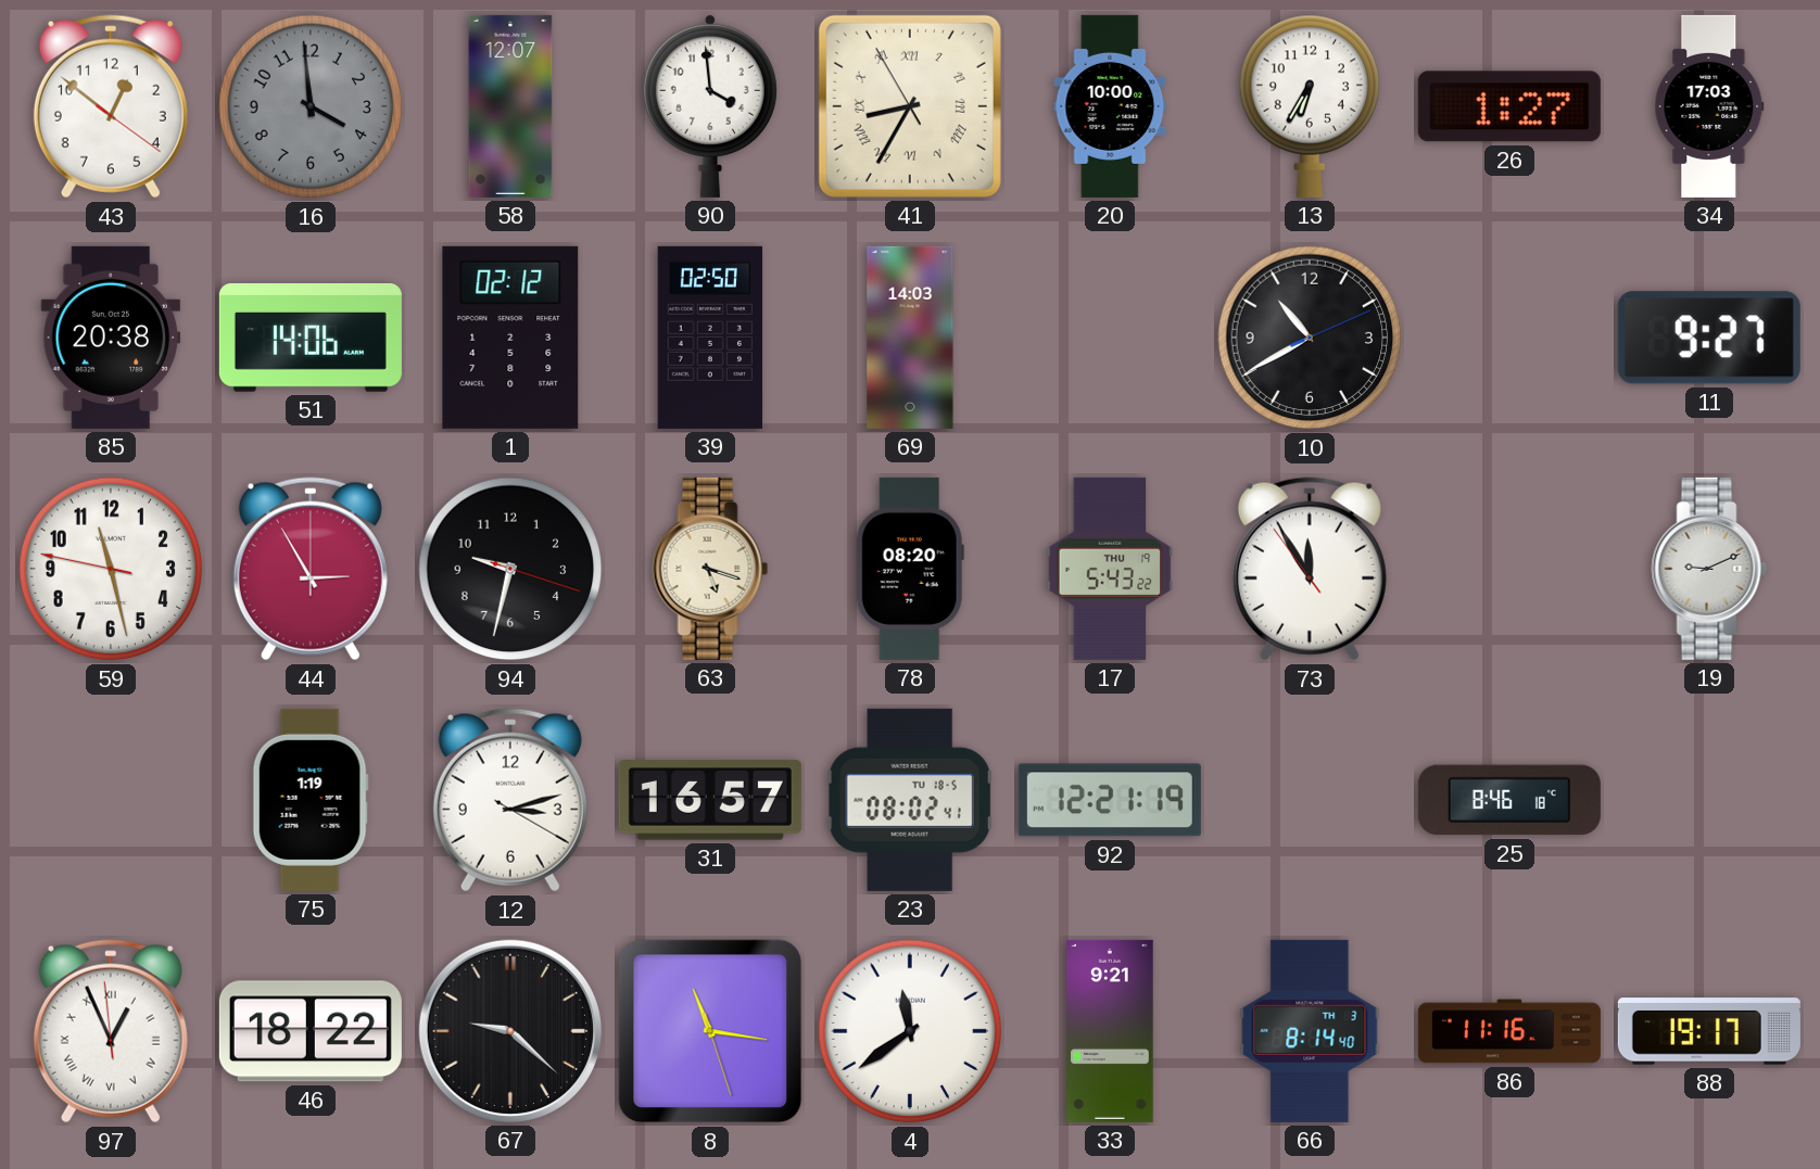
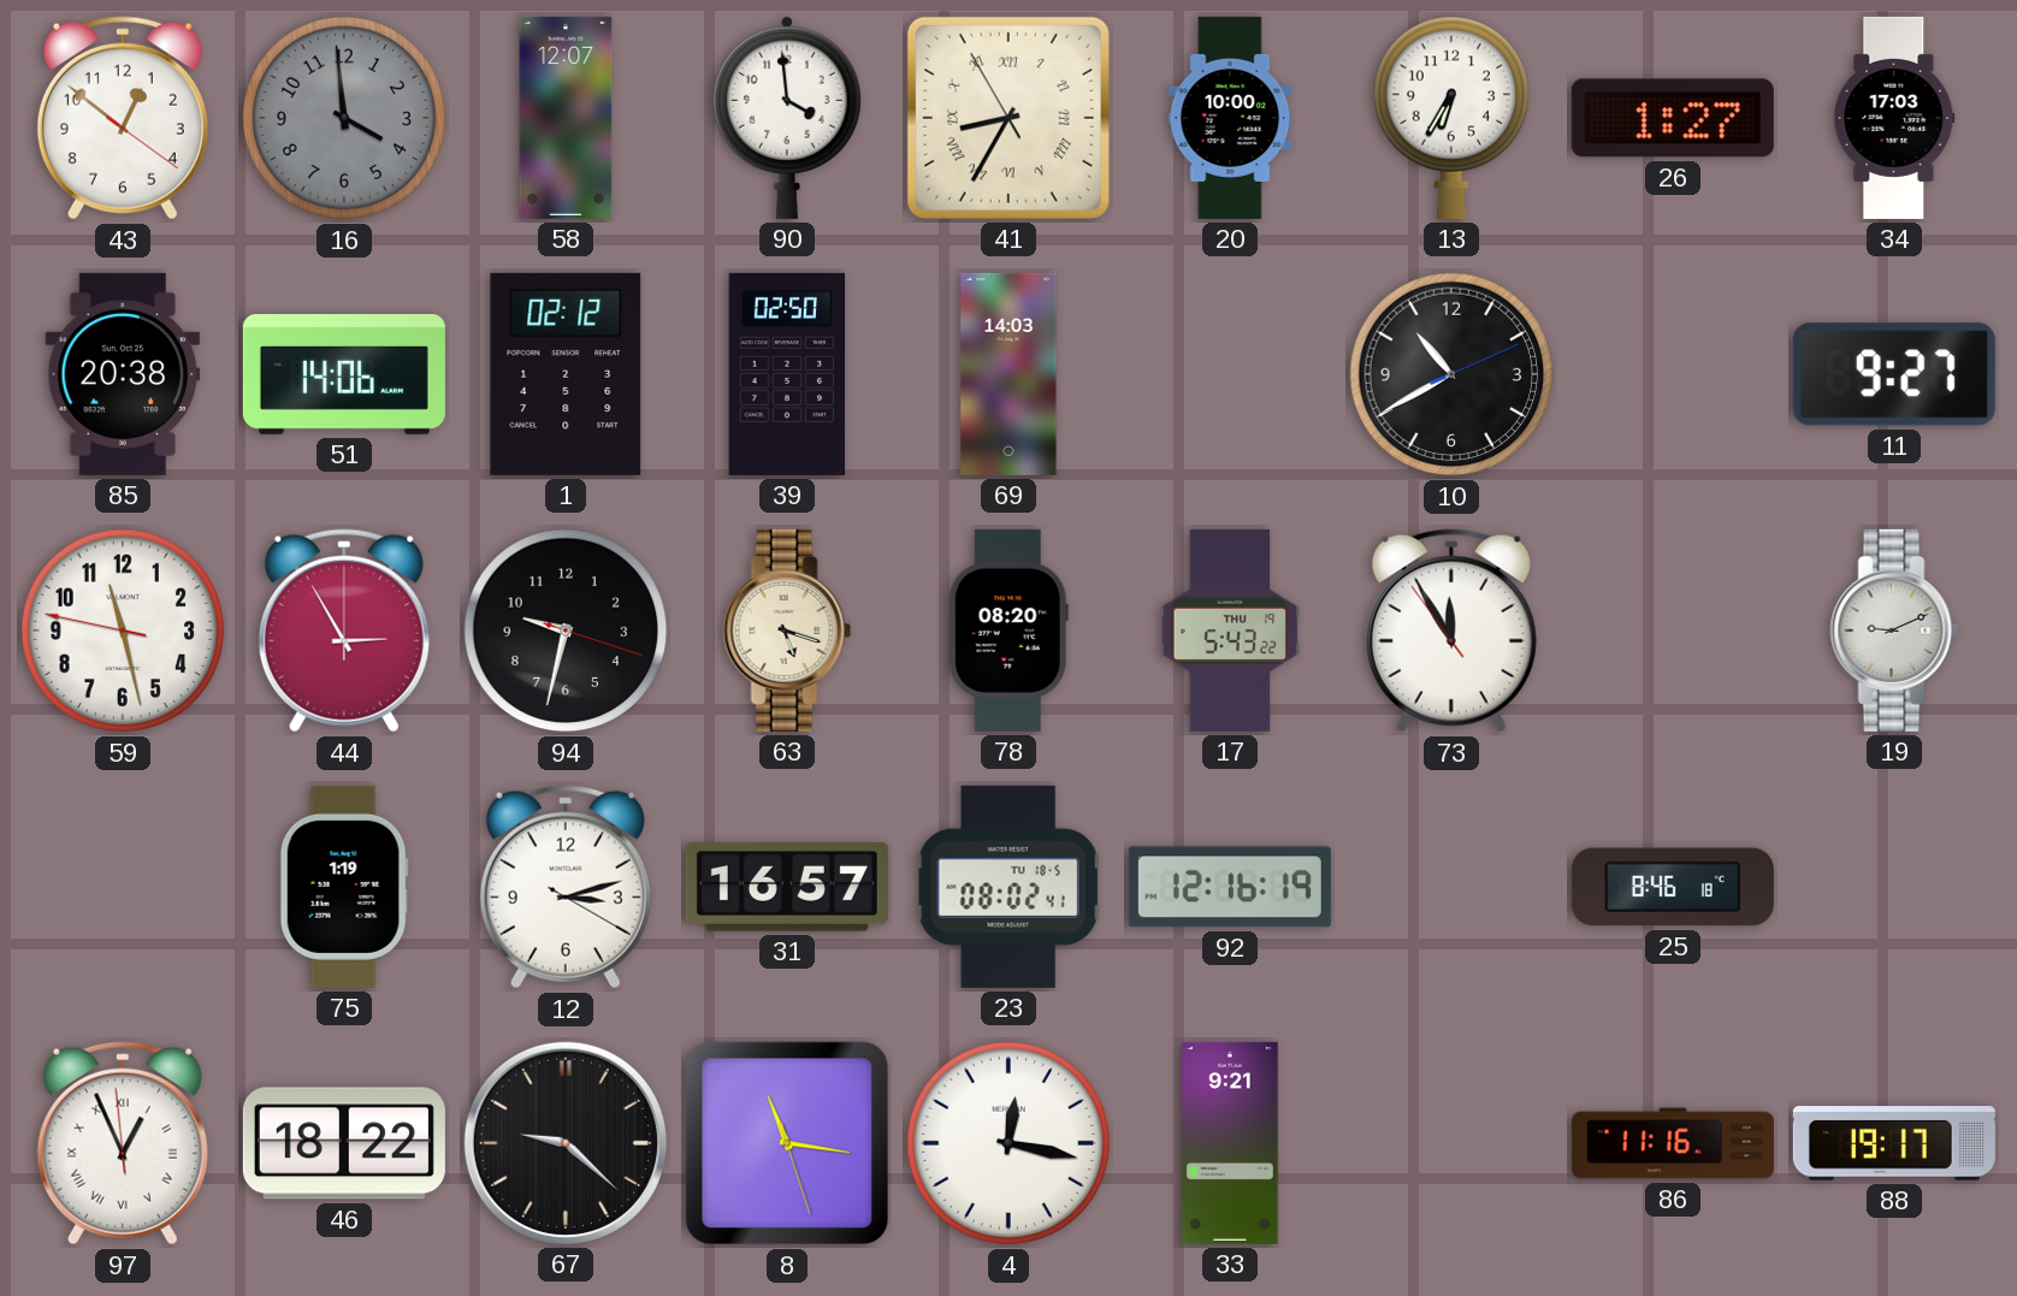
92: 12:21 -> 12:16 (1230, 887)
4: 11:39 -> 12:17 (1009, 1143)
66: 8:14 -> none (1310, 1031)
